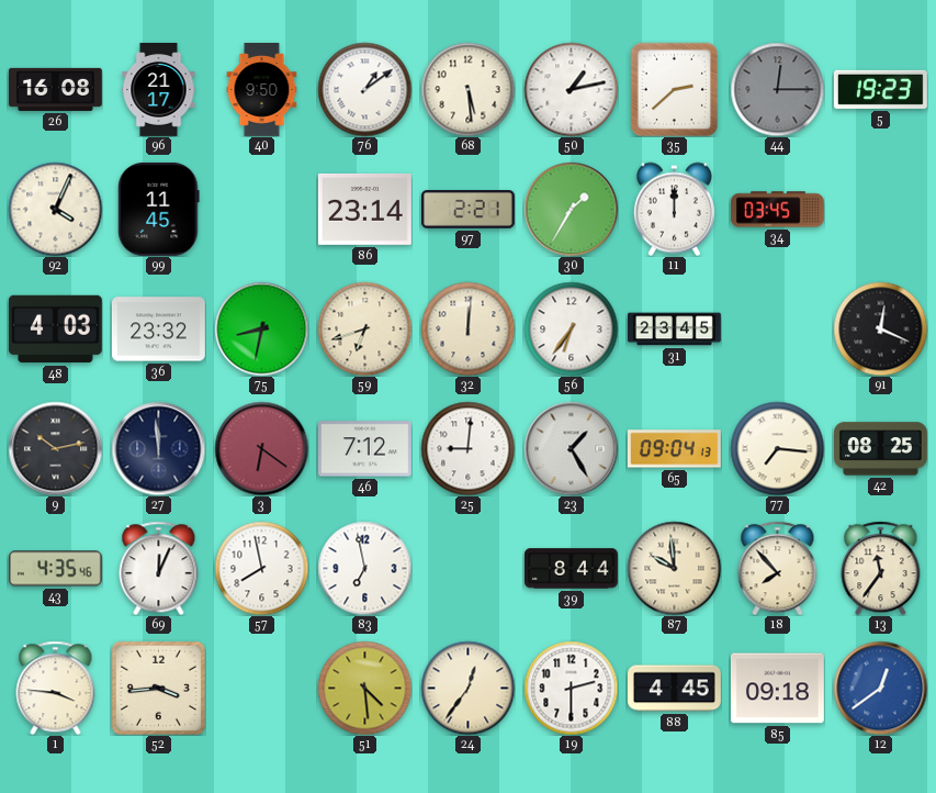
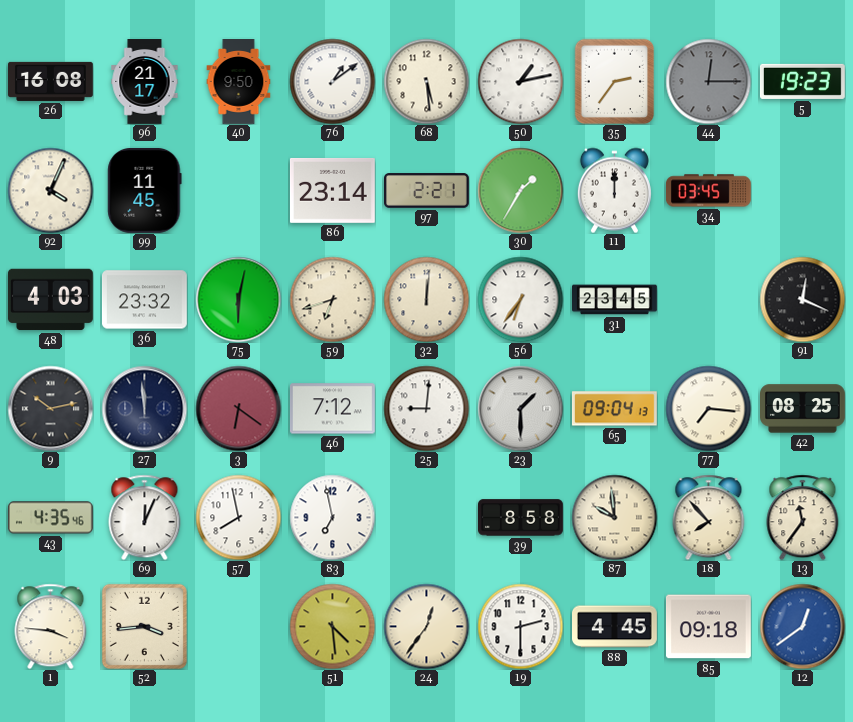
35: 2:38 -> 2:36 (615, 81)
75: 8:32 -> 6:02 (238, 299)
23: 1:25 -> 1:30 (520, 408)
39: 8:44 -> 8:58 (521, 518)
